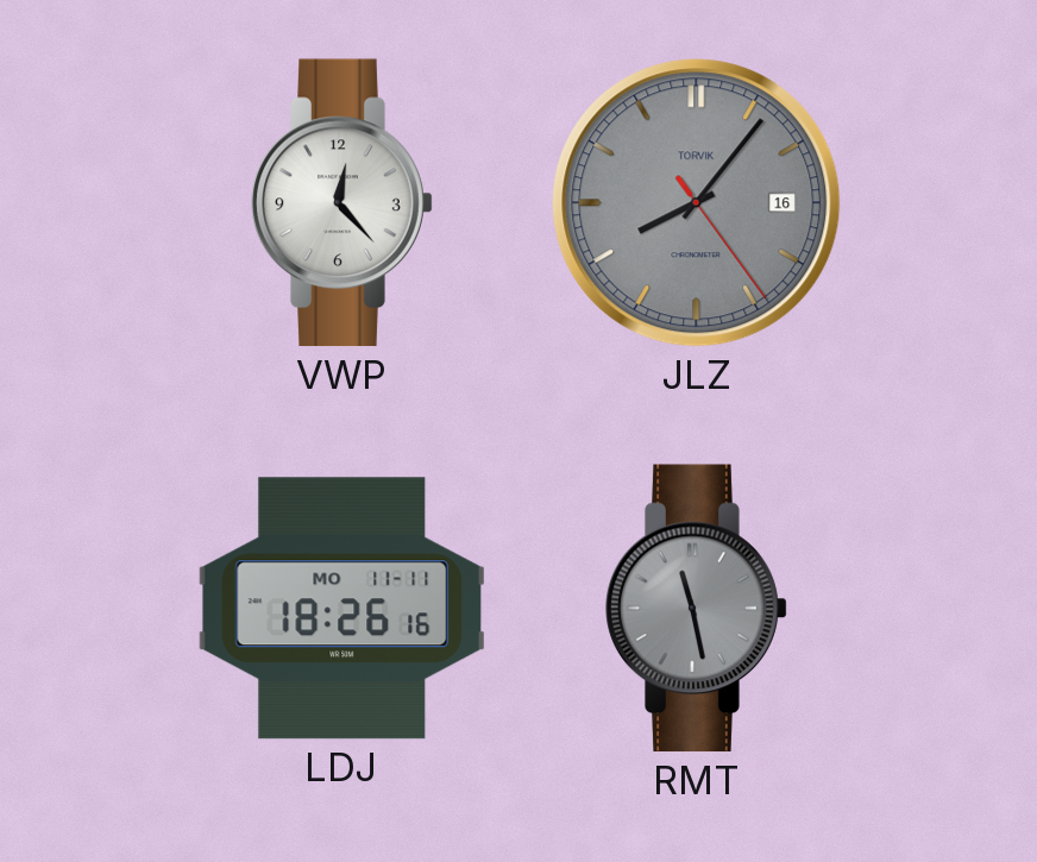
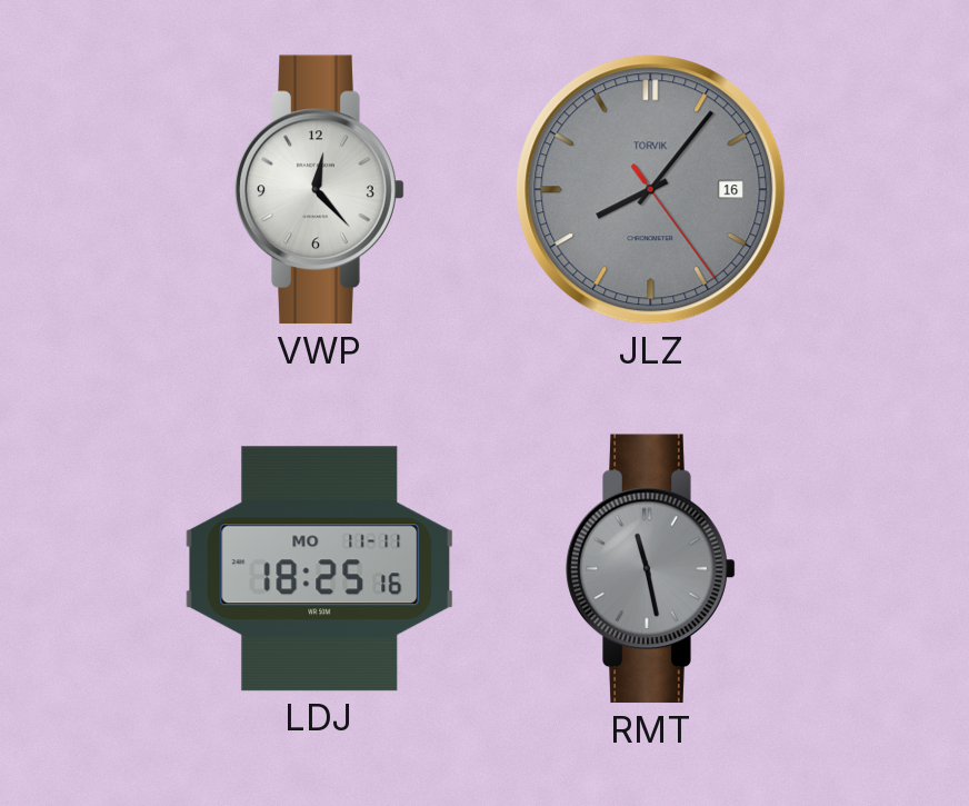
LDJ: 18:26 -> 18:25 (320, 569)
